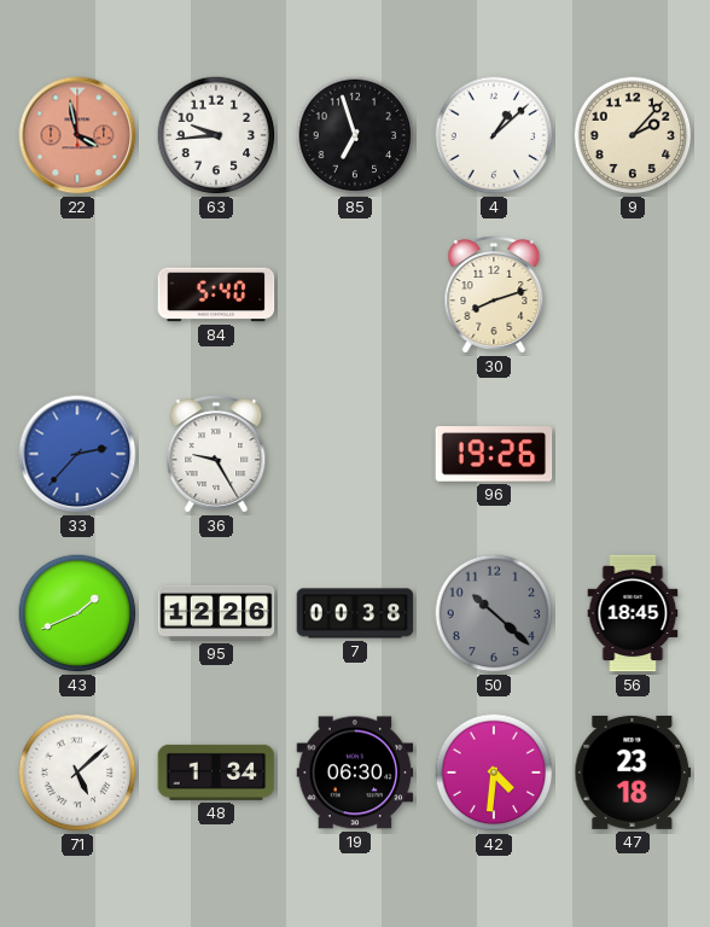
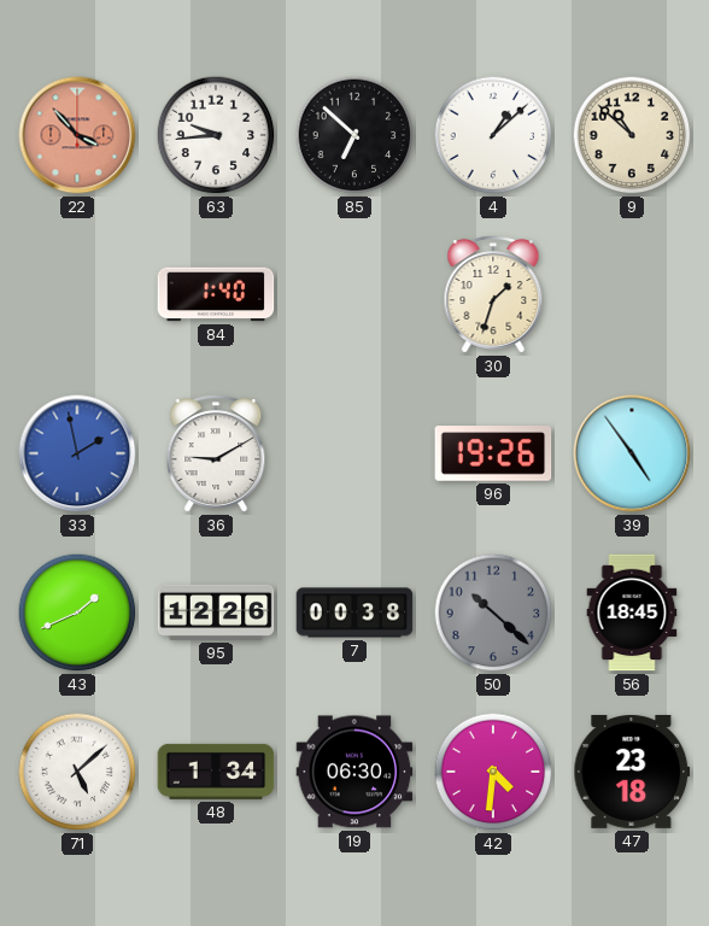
22: 3:58 -> 3:53 (77, 135)
85: 6:57 -> 6:52 (354, 135)
9: 2:07 -> 10:52 (632, 135)
84: 5:40 -> 1:40 (216, 294)
30: 8:12 -> 1:33 (493, 294)
33: 2:37 -> 1:58 (77, 453)
36: 9:25 -> 9:10 (216, 453)
39: none -> 4:54 (632, 453)
